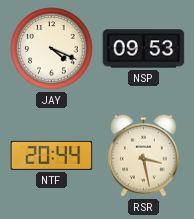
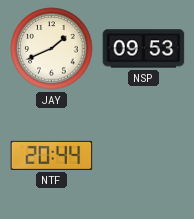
JAY: 4:19 -> 1:41 (52, 49)
RSR: 3:28 -> none (144, 155)
